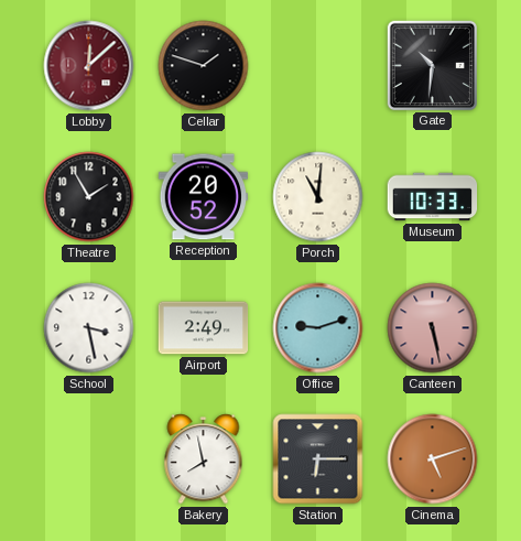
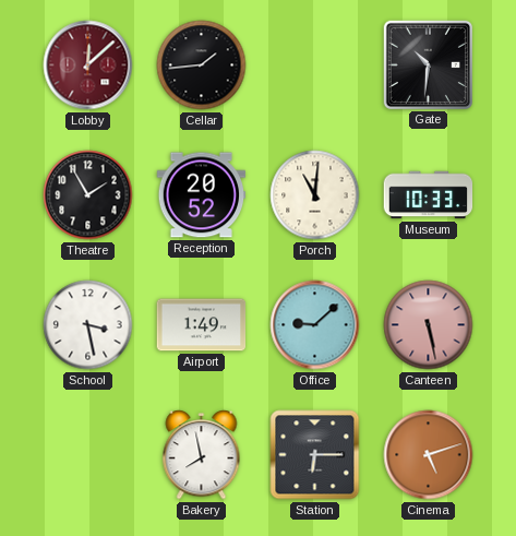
Cellar: 1:48 -> 1:44 (202, 65)
Airport: 2:49 -> 1:49 (202, 325)
Office: 9:12 -> 9:08 (315, 325)
